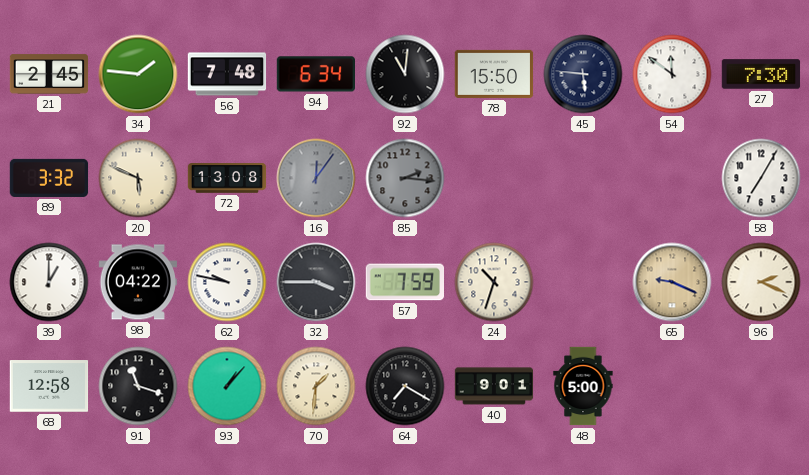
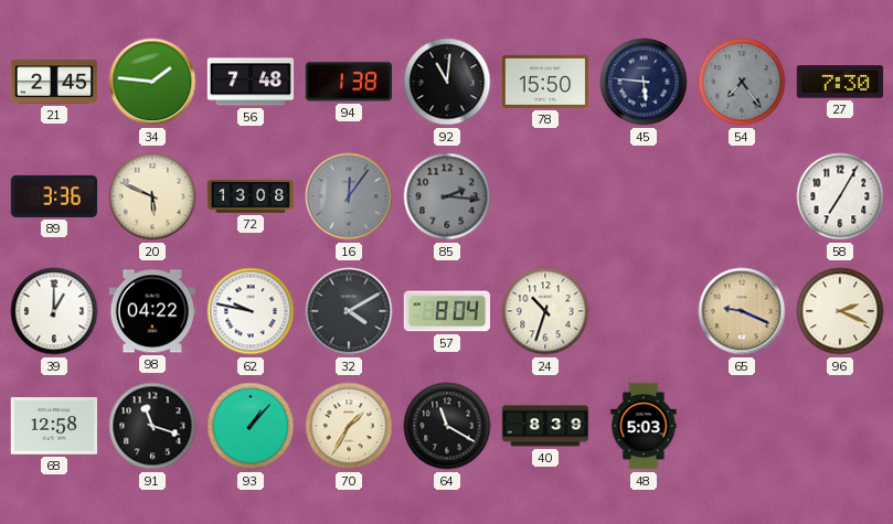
94: 6:34 -> 1:38 (348, 82)
54: 11:51 -> 7:24 (742, 82)
54 dial: white -> grey (742, 82)
89: 3:32 -> 3:36 (54, 196)
32: 3:45 -> 4:10 (349, 311)
57: 7:59 -> 8:04 (446, 311)
70: 1:31 -> 1:35 (349, 426)
64: 7:20 -> 11:20 (447, 426)
40: 9:01 -> 8:39 (545, 426)
48: 5:00 -> 5:03 (644, 426)
